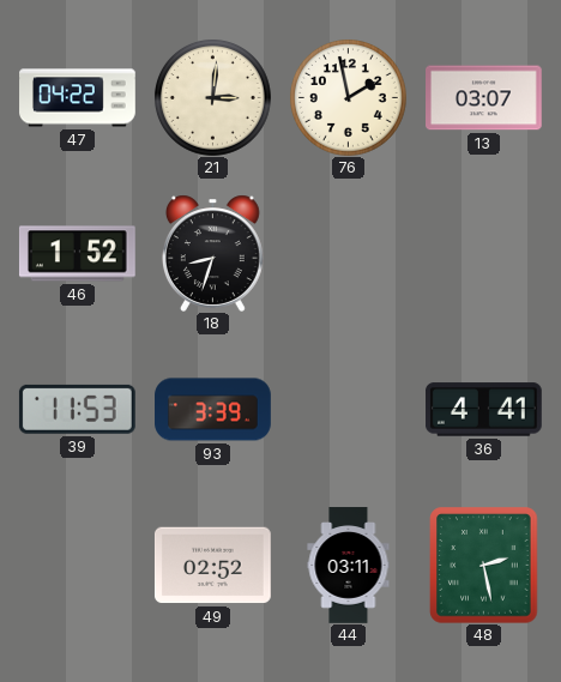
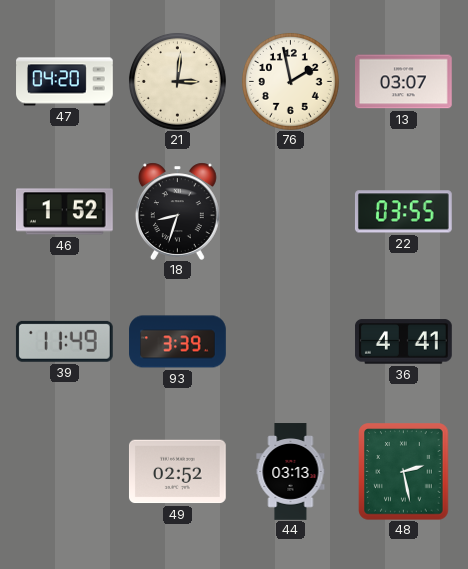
47: 04:22 -> 04:20 (65, 82)
22: none -> 03:55 (403, 212)
39: 11:53 -> 11:49 (64, 341)
44: 03:11 -> 03:13 (291, 472)
